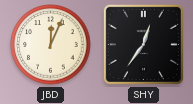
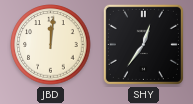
JBD: 12:04 -> 12:01 (51, 45)
